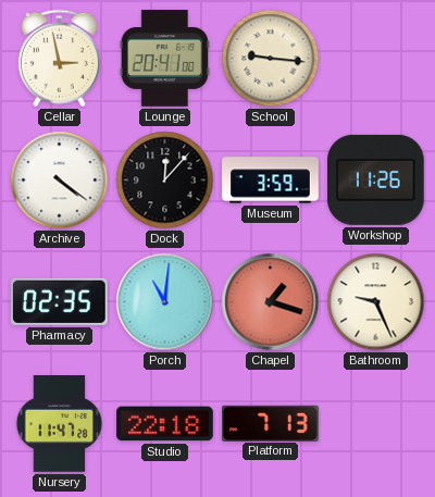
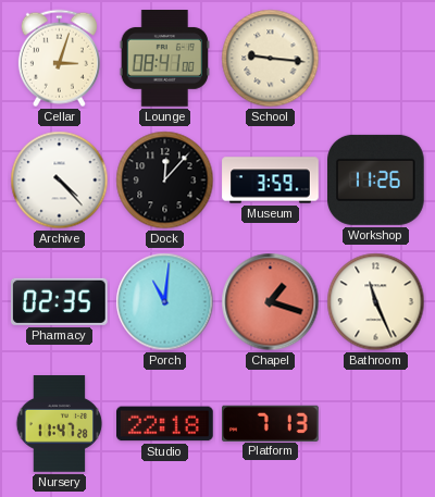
Cellar: 2:58 -> 3:03 (59, 59)
Lounge: 20:41 -> 08:41 (165, 59)
Archive: 4:21 -> 4:23 (60, 181)
Bathroom: 9:26 -> 11:26 (376, 302)
